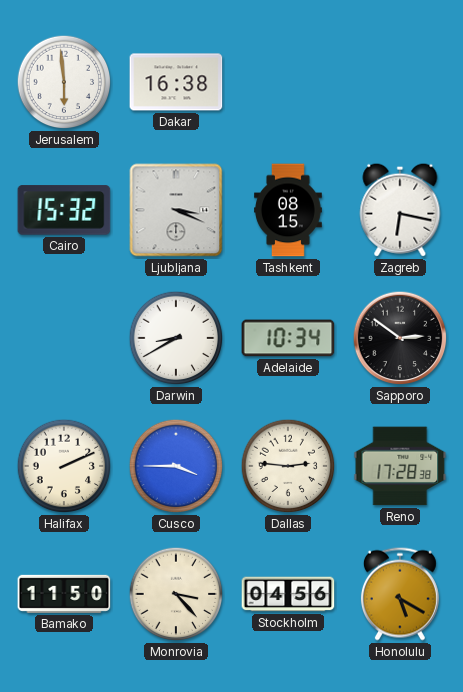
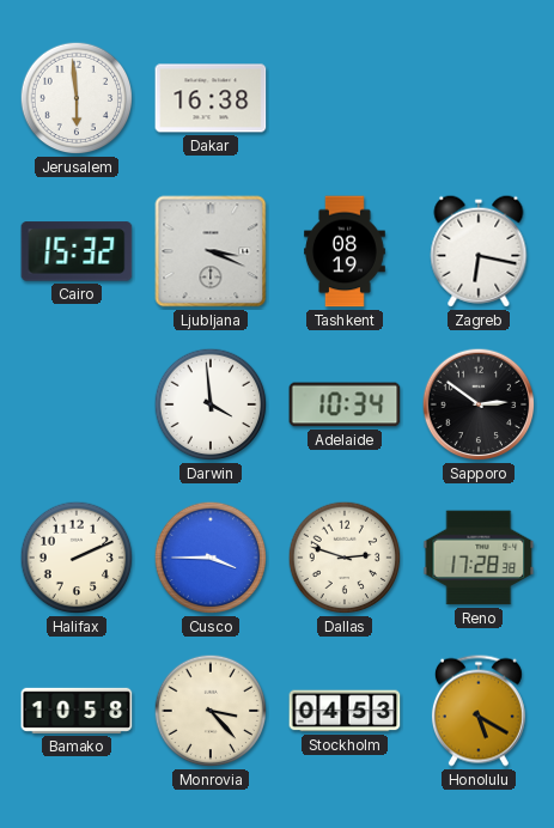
Tashkent: 08:15 -> 08:19 (346, 251)
Darwin: 8:40 -> 3:59 (211, 404)
Dallas: 2:46 -> 2:48 (345, 558)
Bamako: 11:50 -> 10:58 (77, 711)
Stockholm: 04:56 -> 04:53 (345, 711)
